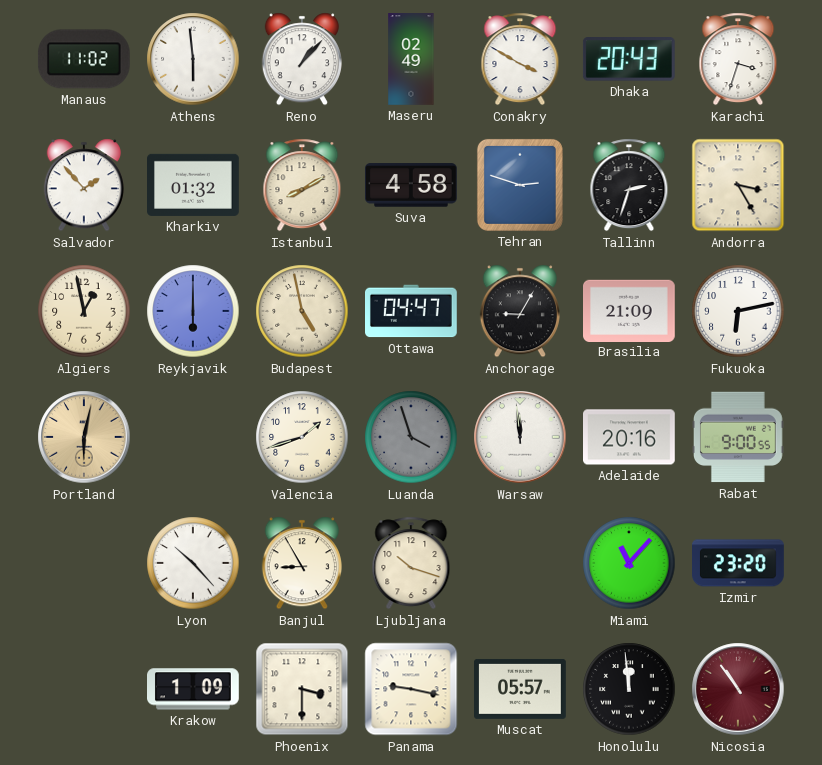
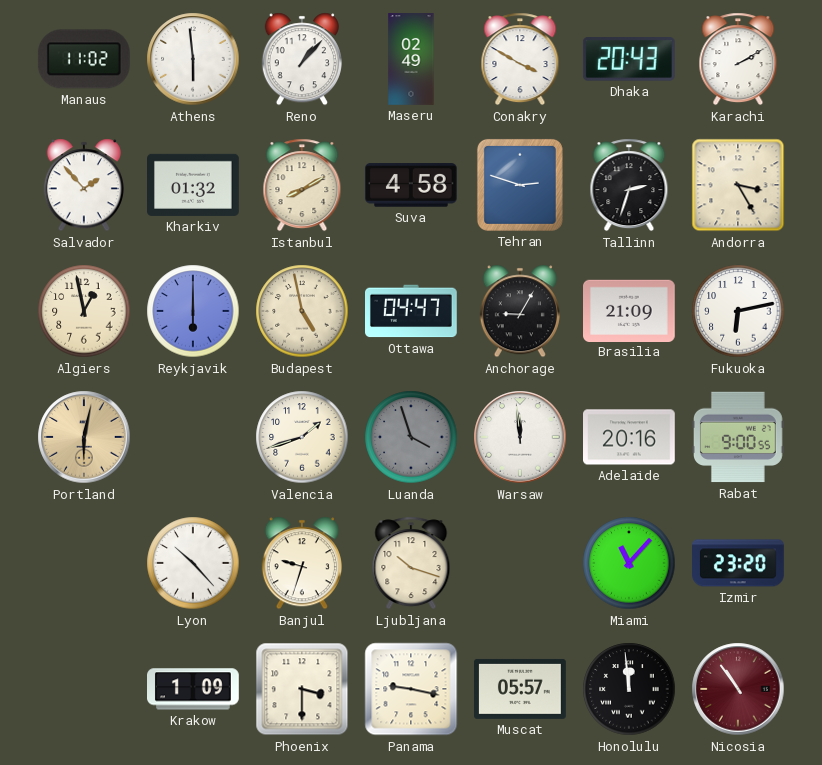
Karachi: 3:33 -> 2:10 (738, 59)
Banjul: 8:55 -> 9:33 (302, 563)
